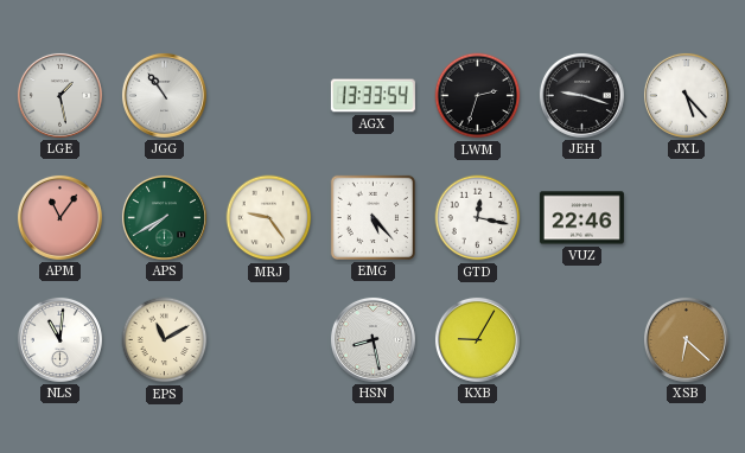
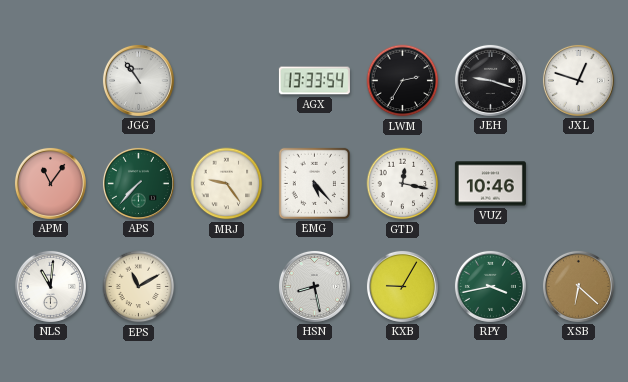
LGE: 1:28 -> none (59, 95)
LWM: 2:33 -> 2:35 (403, 81)
JXL: 5:23 -> 12:48 (578, 80)
APS: 7:40 -> 7:37 (138, 183)
VUZ: 22:46 -> 10:46 (490, 184)
RPY: none -> 3:43 (490, 286)
